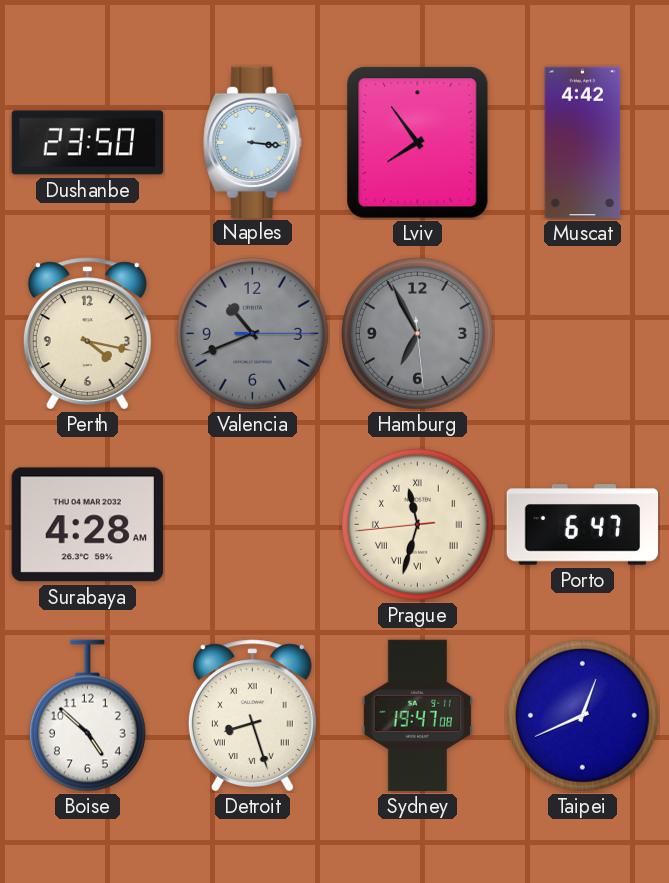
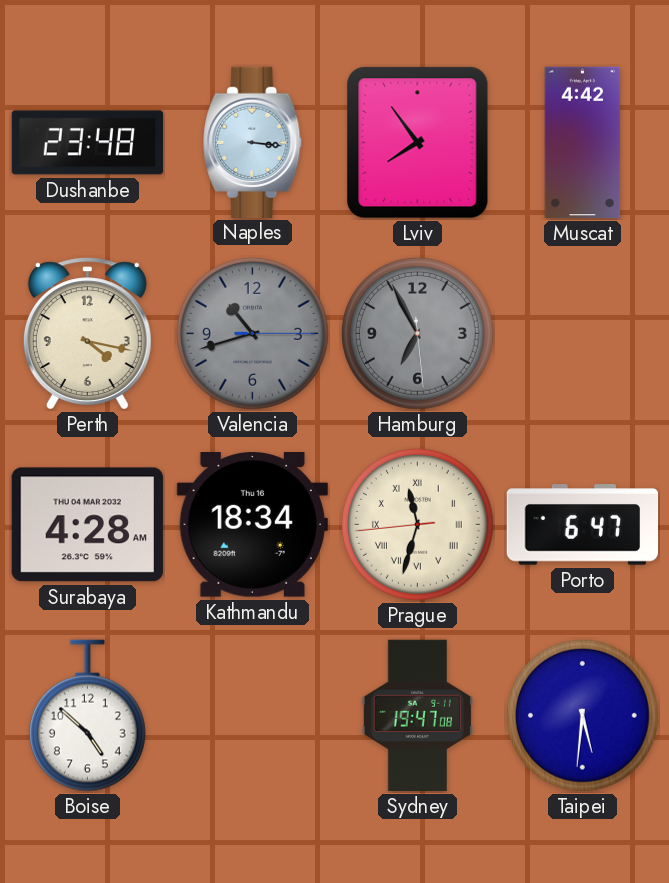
Dushanbe: 23:50 -> 23:48 (88, 143)
Valencia: 10:41 -> 10:42 (252, 333)
Kathmandu: none -> 18:34 (252, 525)
Detroit: 8:27 -> none (252, 716)
Taipei: 12:41 -> 5:31 (582, 715)
